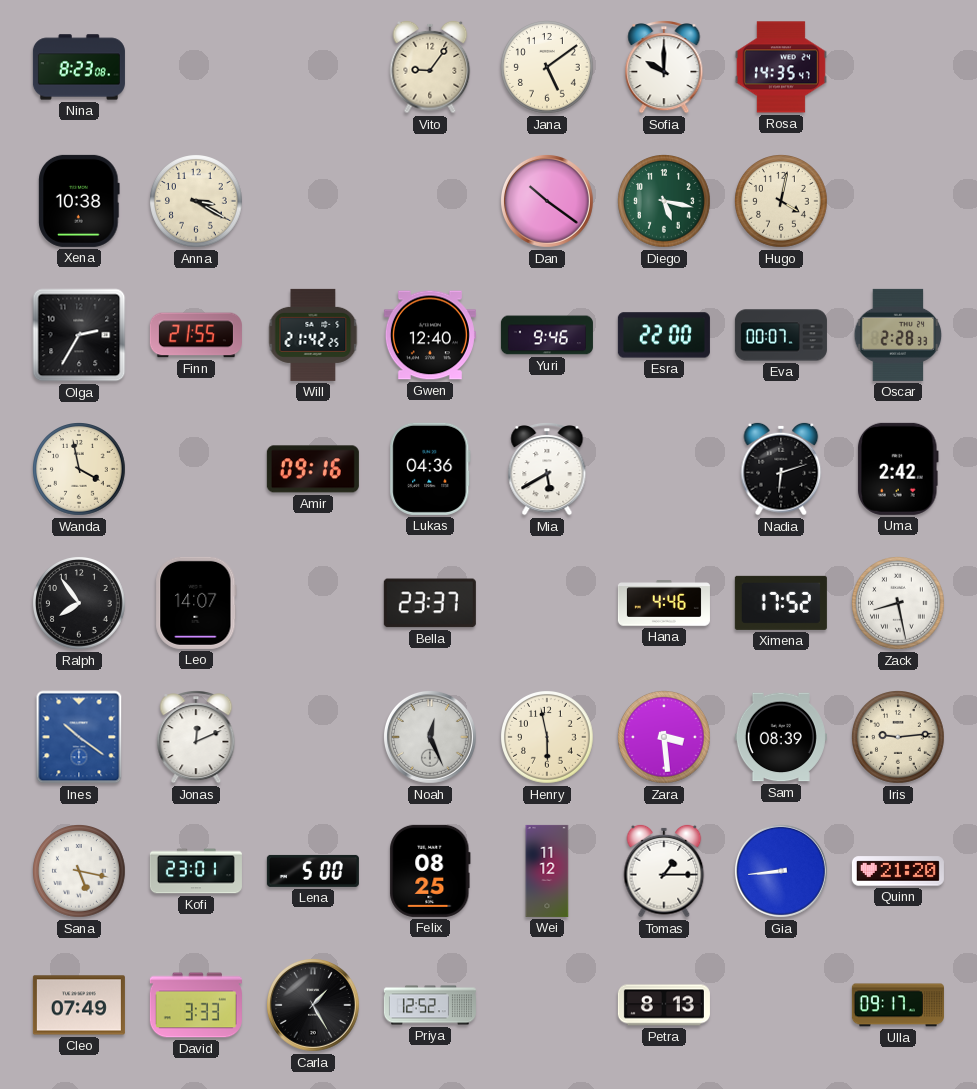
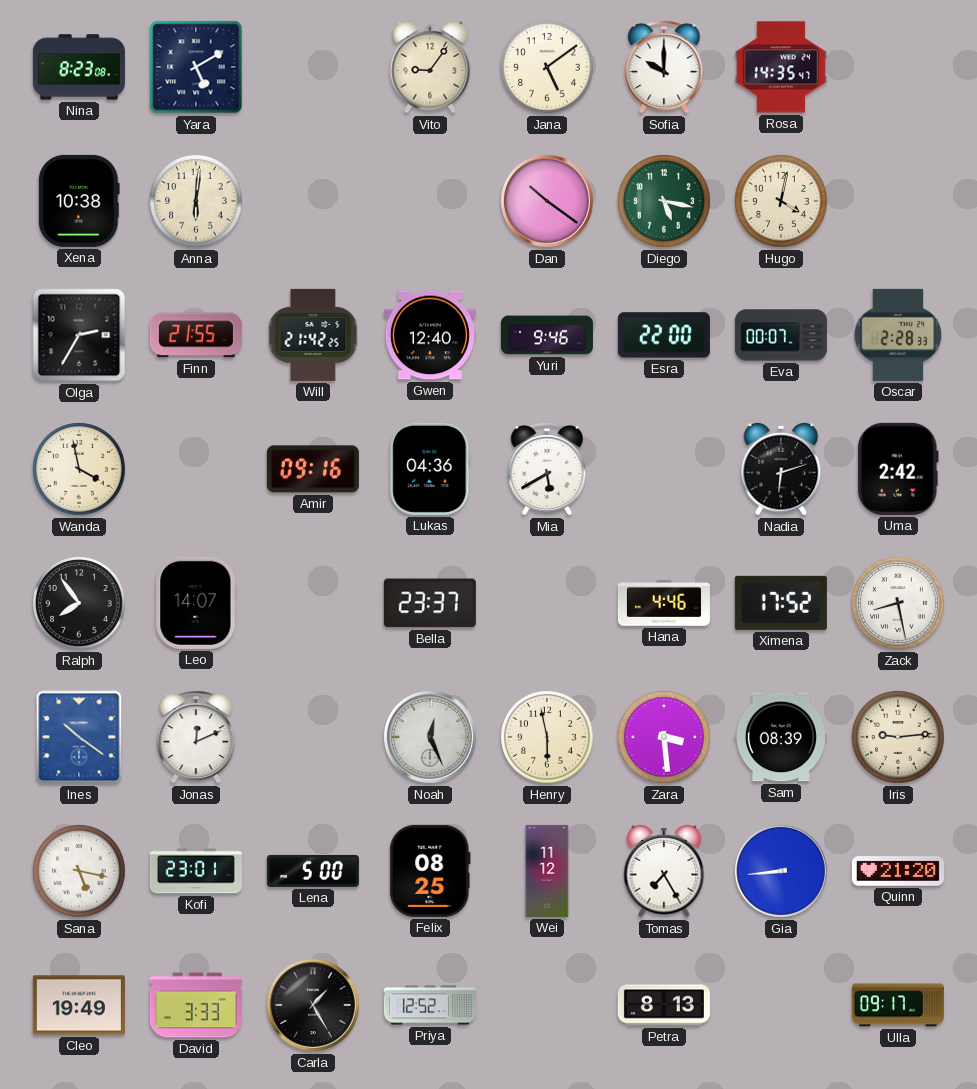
Yara: none -> 5:10 (196, 67)
Anna: 3:20 -> 6:01 (196, 201)
Tomas: 1:15 -> 7:25 (664, 871)
Cleo: 07:49 -> 19:49 (79, 1005)
